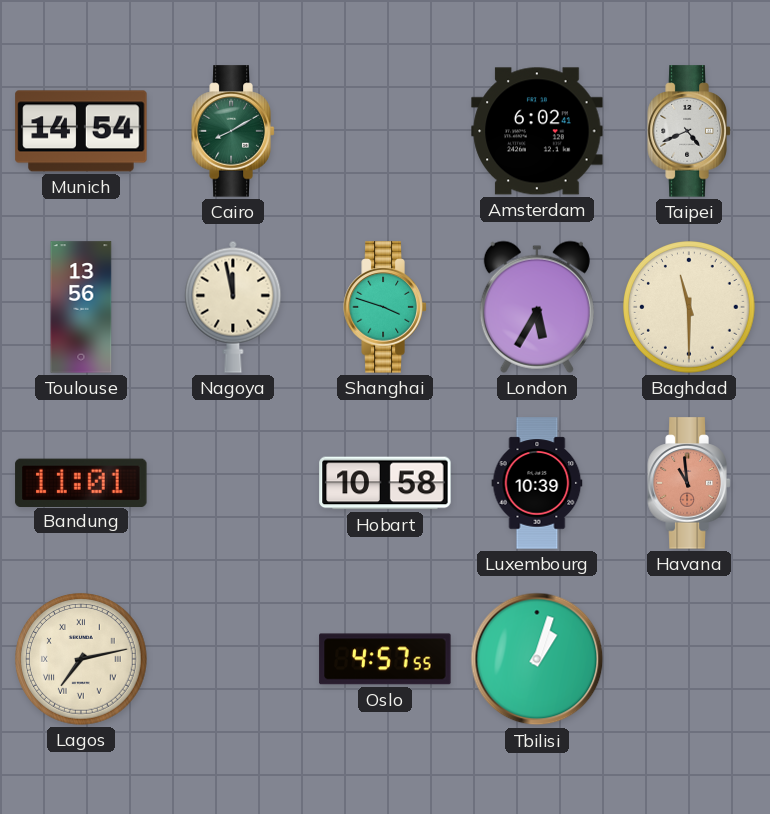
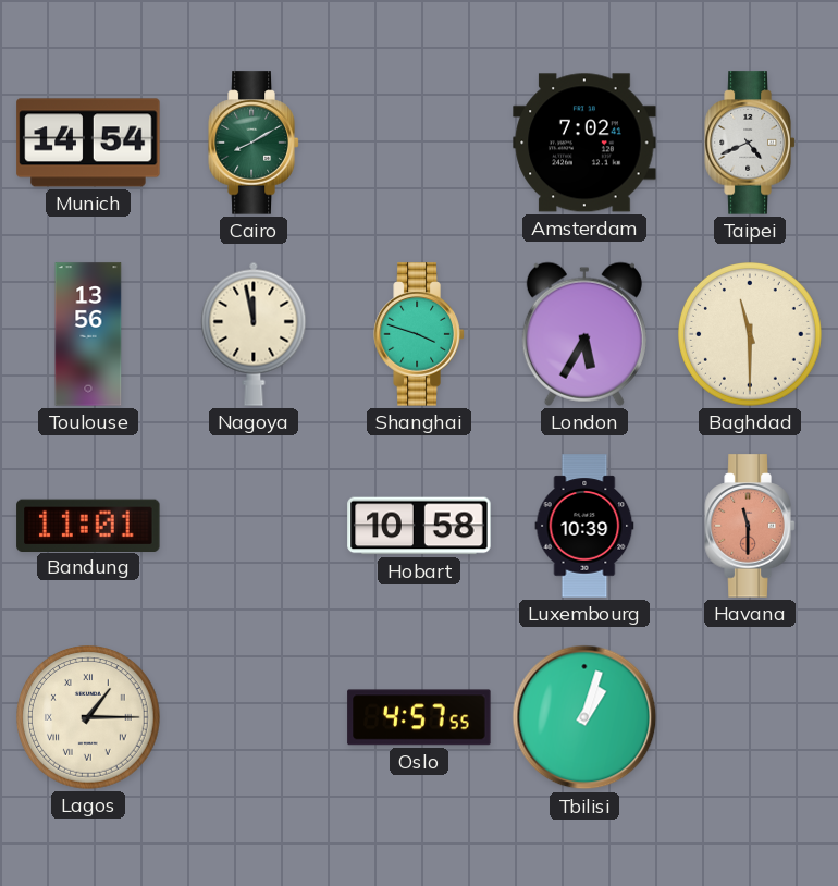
Amsterdam: 6:02 -> 7:02 (584, 143)
Havana: 10:59 -> 11:30 (750, 526)
Lagos: 7:13 -> 1:15 (89, 718)
